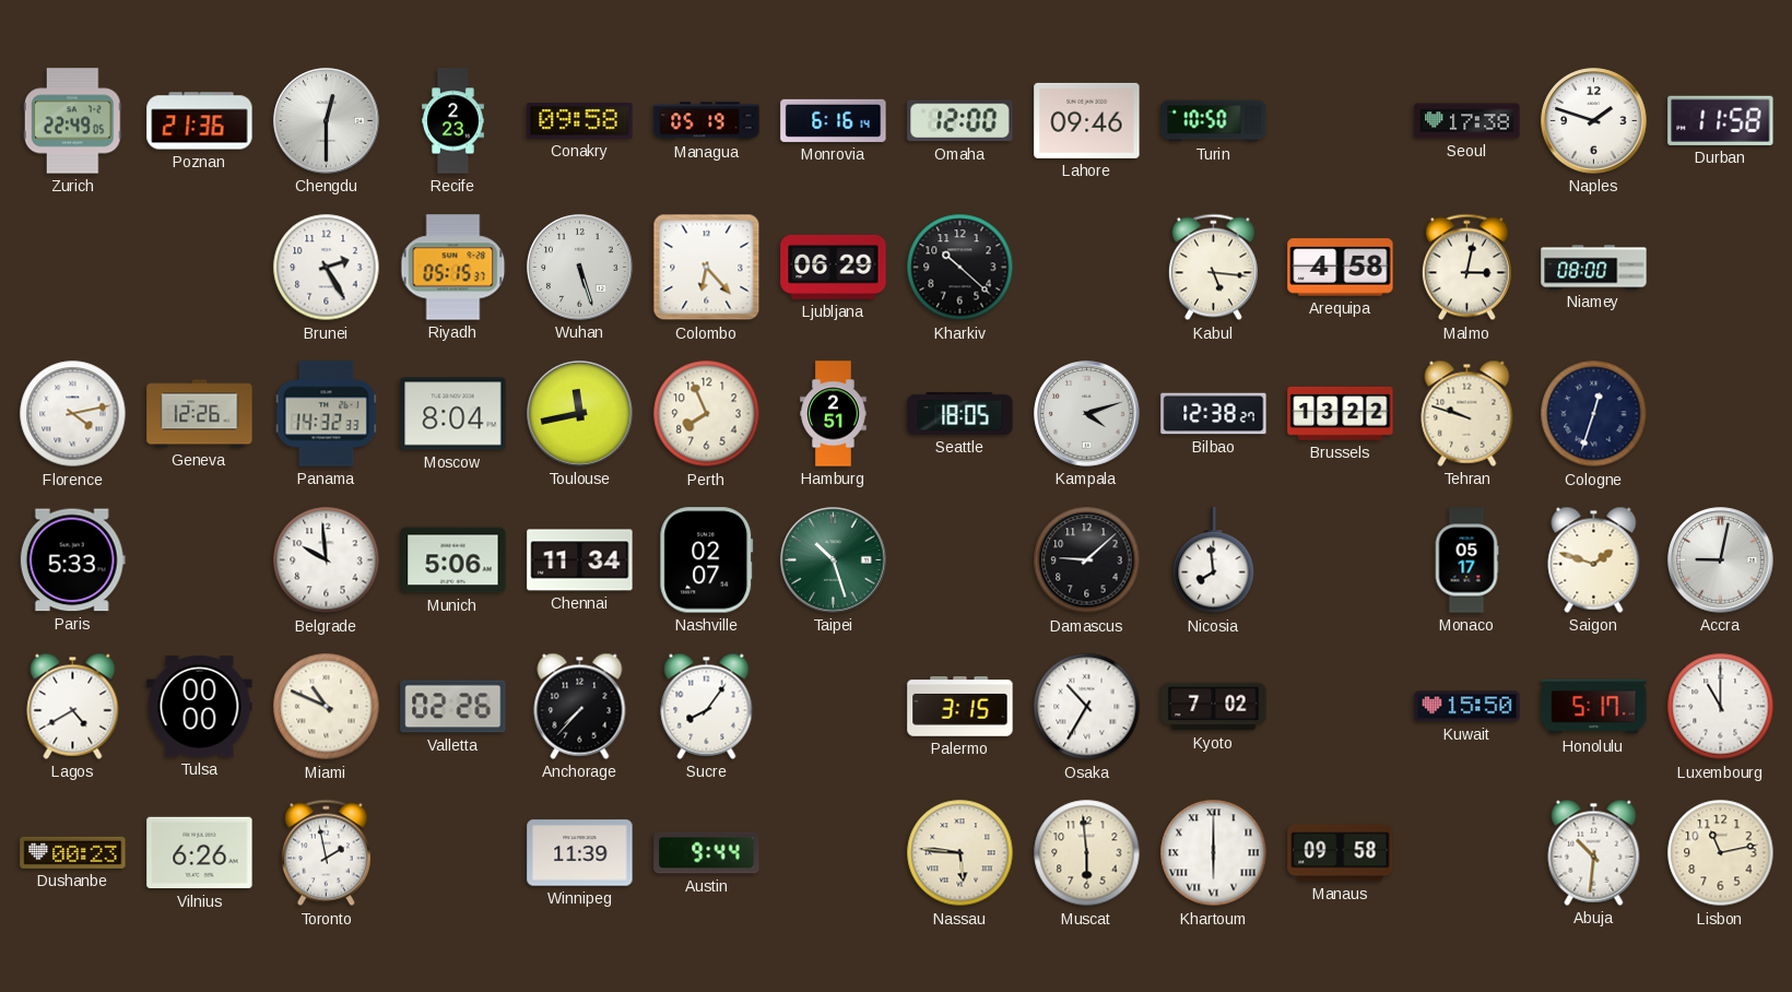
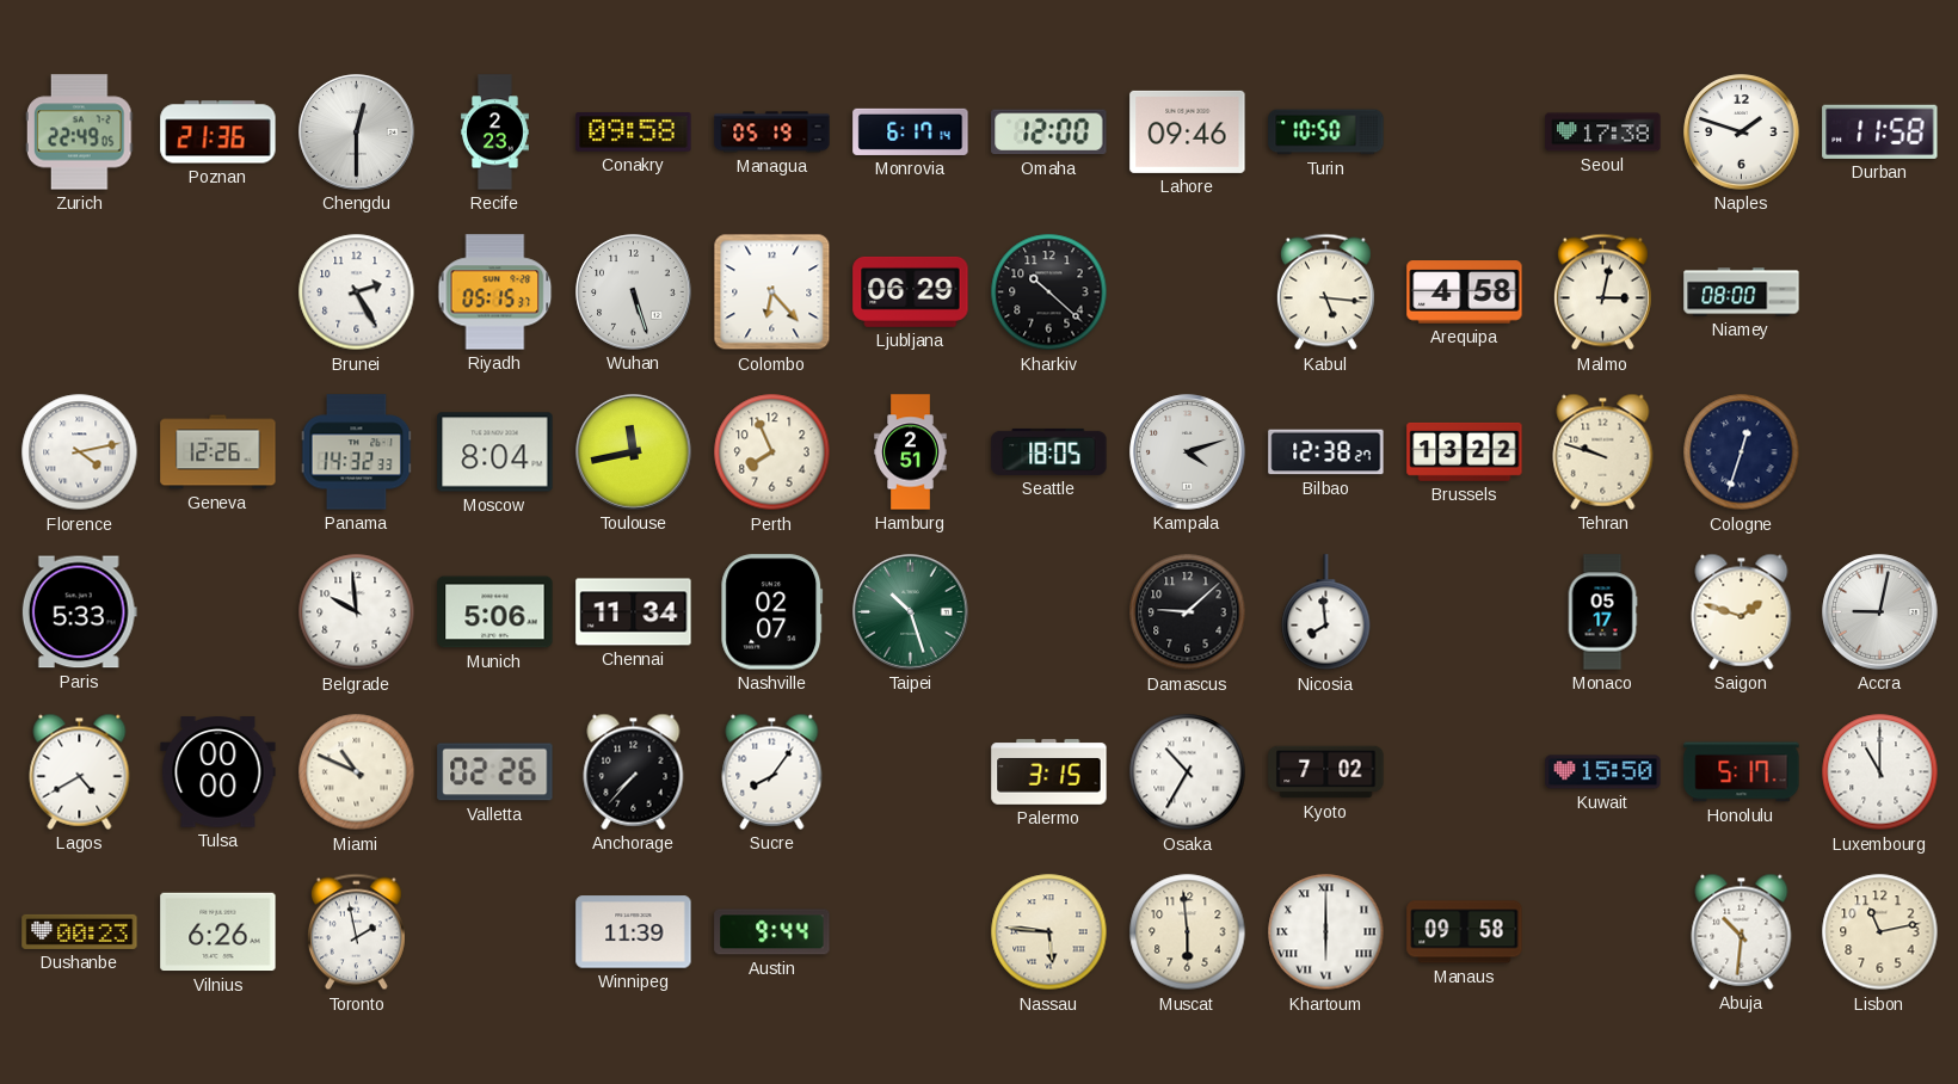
Monrovia: 6:16 -> 6:17 (911, 131)
